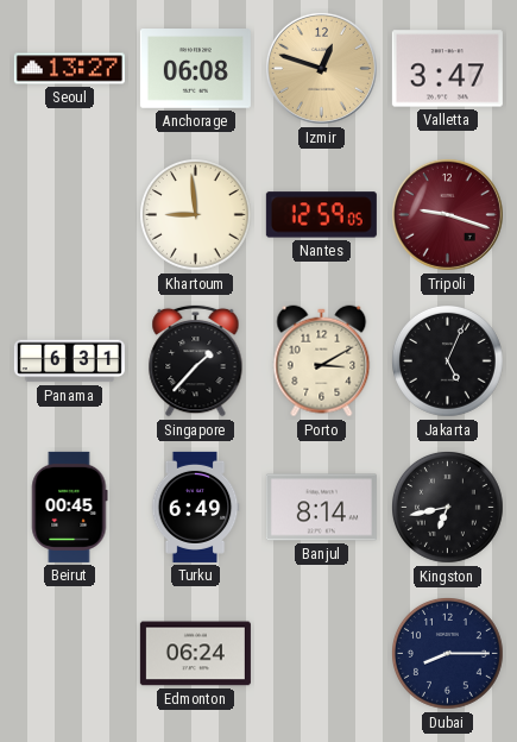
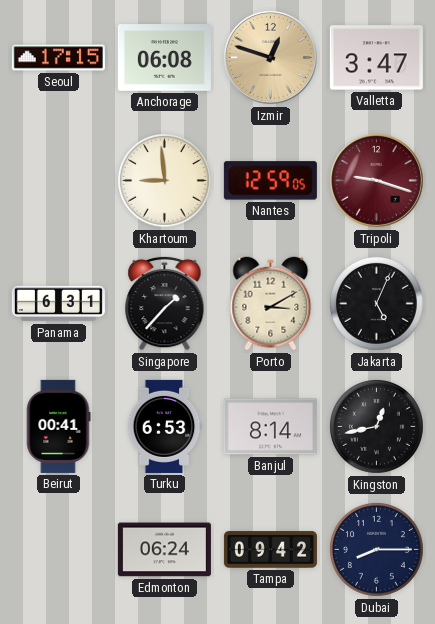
Seoul: 13:27 -> 17:15 (58, 58)
Beirut: 00:45 -> 00:41 (59, 426)
Turku: 6:49 -> 6:53 (164, 426)
Kingston: 6:43 -> 12:43 (377, 427)
Tampa: none -> 09:42 (270, 550)
